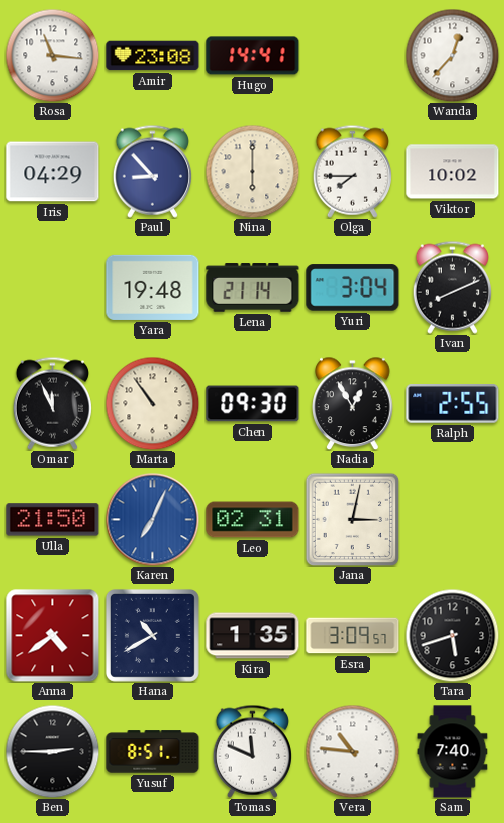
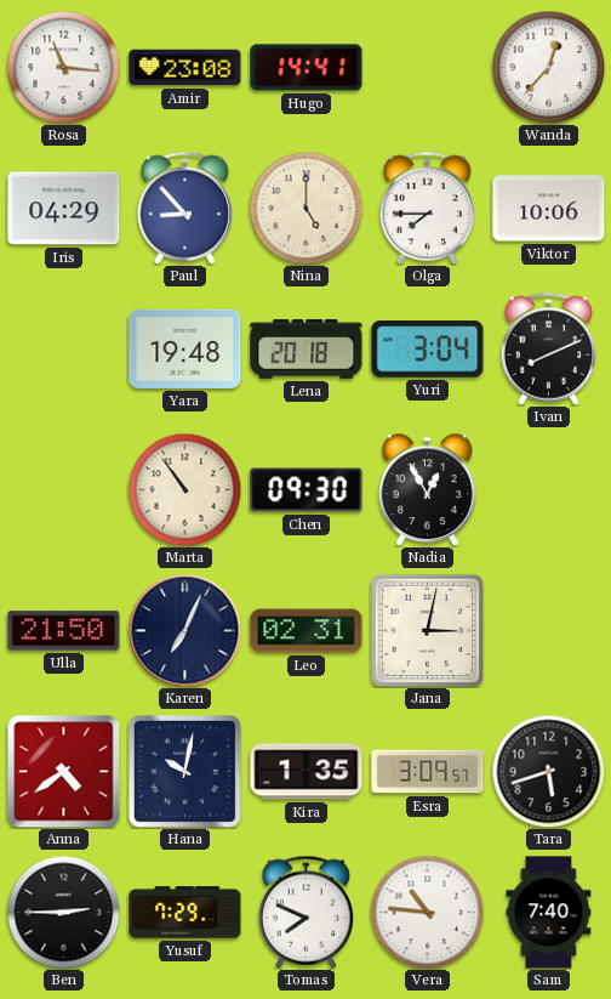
Nina: 6:00 -> 5:00 (305, 208)
Viktor: 10:02 -> 10:06 (549, 209)
Lena: 21:14 -> 20:18 (307, 350)
Omar: 11:56 -> none (52, 403)
Ralph: 2:55 -> none (453, 404)
Karen dial: blue -> navy (184, 630)
Hana: 10:40 -> 10:02 (184, 771)
Yusuf: 8:51 -> 7:29 (185, 913)
Tomas: 11:49 -> 7:49 (305, 912)
